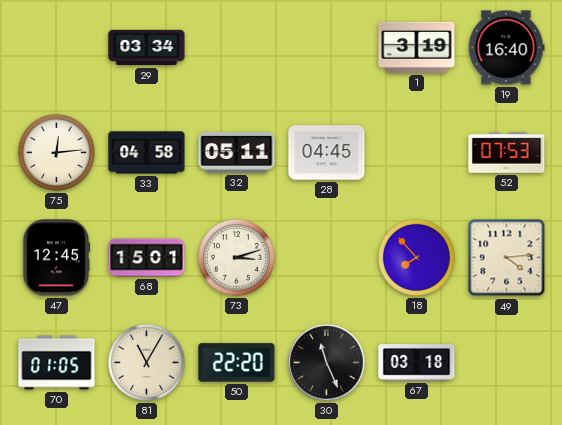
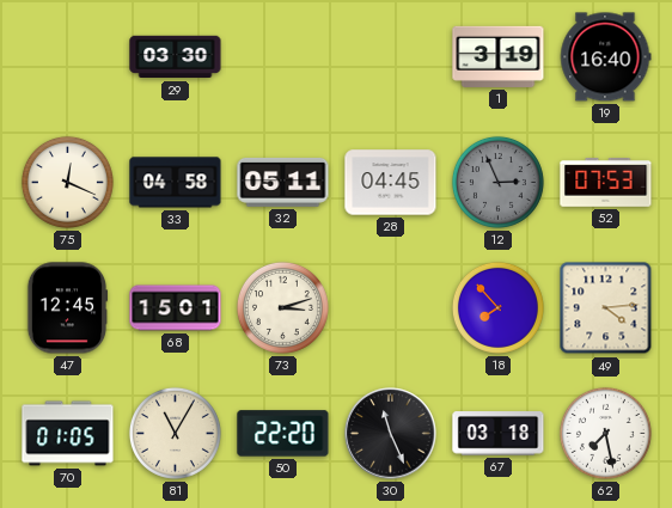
29: 03:34 -> 03:30 (176, 57)
75: 12:14 -> 12:19 (67, 182)
12: none -> 2:56 (497, 182)
62: none -> 7:28 (605, 433)
